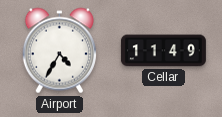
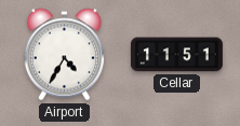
Cellar: 11:49 -> 11:51 (176, 55)
